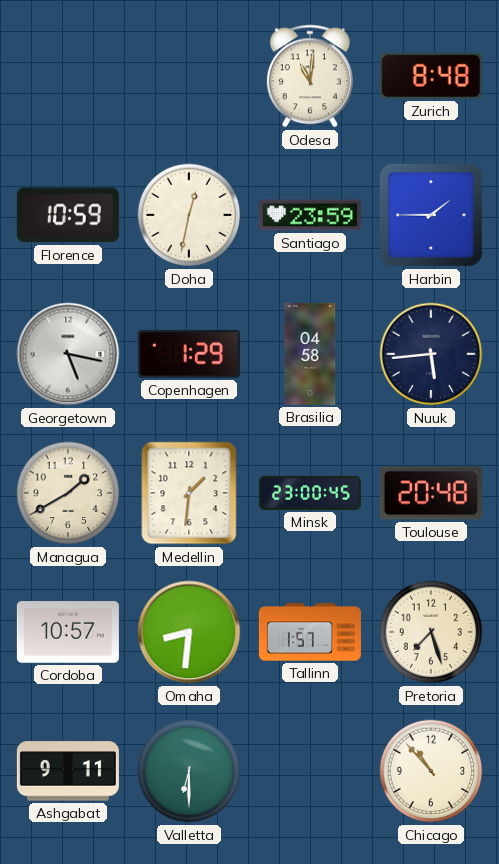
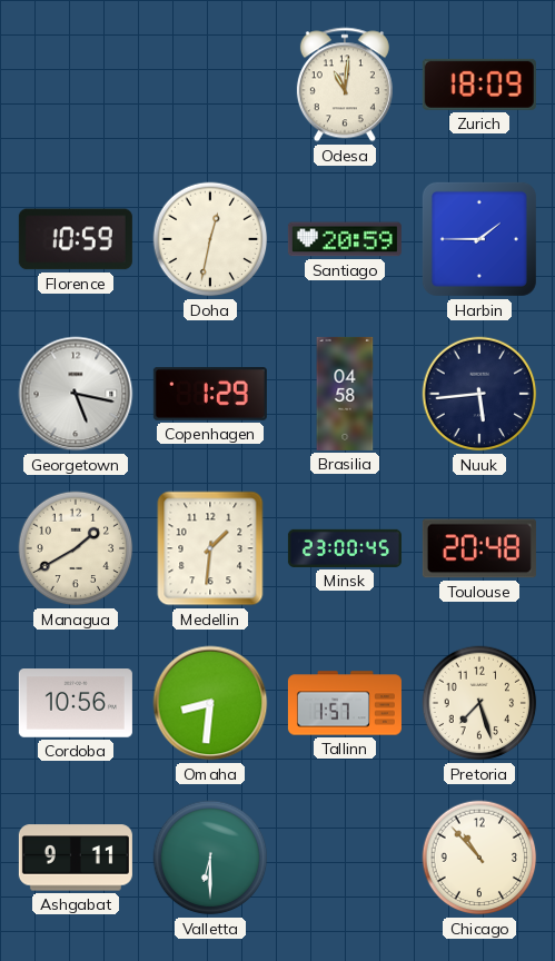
Zurich: 8:48 -> 18:09 (479, 85)
Santiago: 23:59 -> 20:59 (345, 239)
Cordoba: 10:57 -> 10:56 (76, 703)
